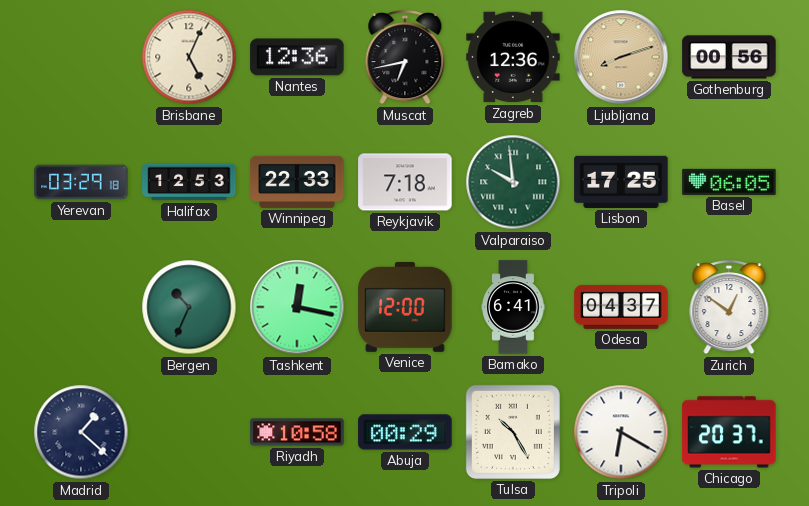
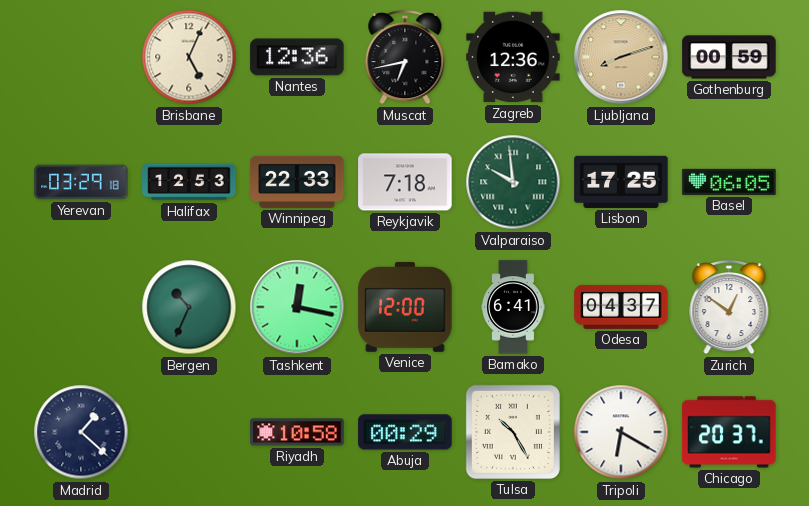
Gothenburg: 00:56 -> 00:59 (729, 57)
